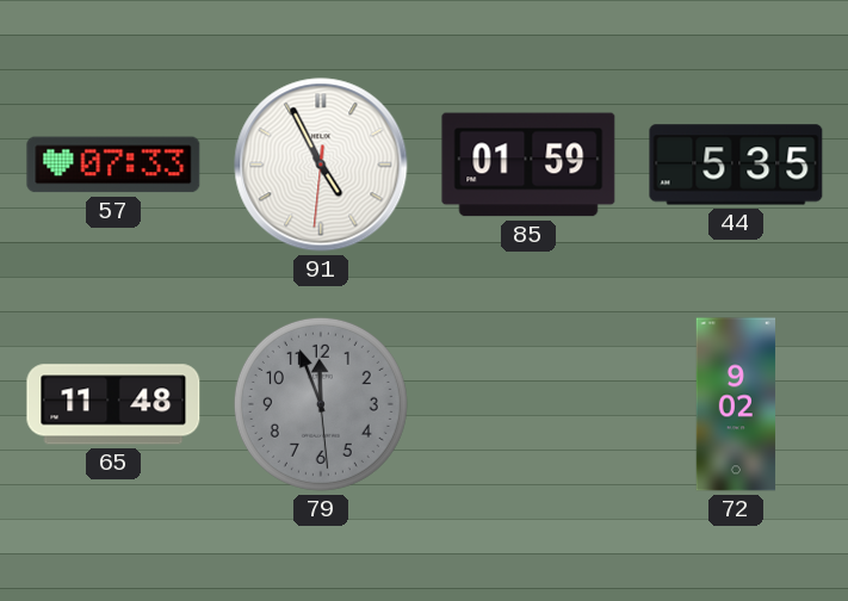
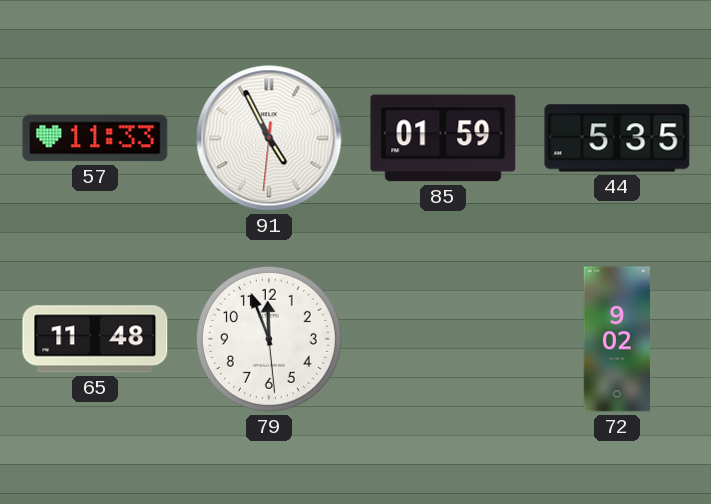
57: 07:33 -> 11:33 (95, 138)
79 dial: grey -> white (269, 339)
